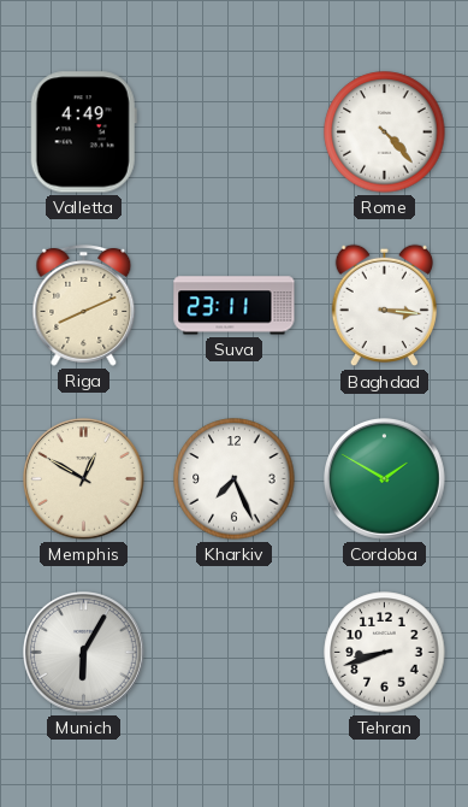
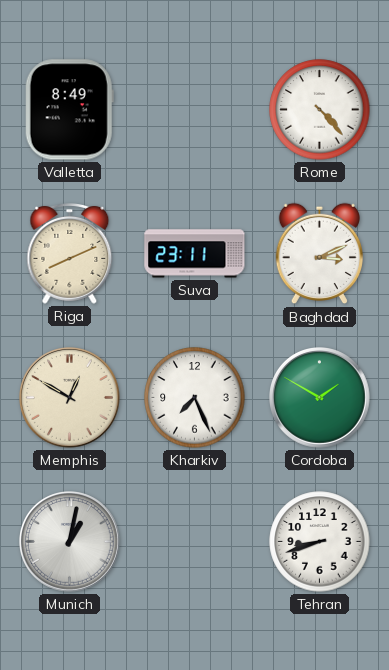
Valletta: 4:49 -> 8:49 (69, 110)
Baghdad: 3:16 -> 3:11 (319, 254)
Munich: 6:05 -> 1:02 (70, 542)
